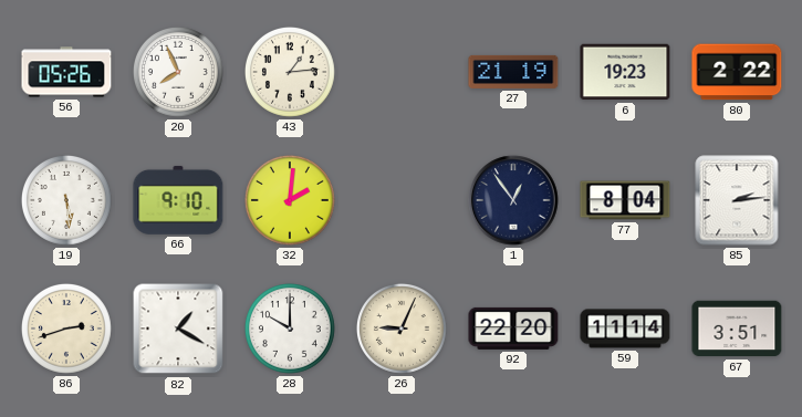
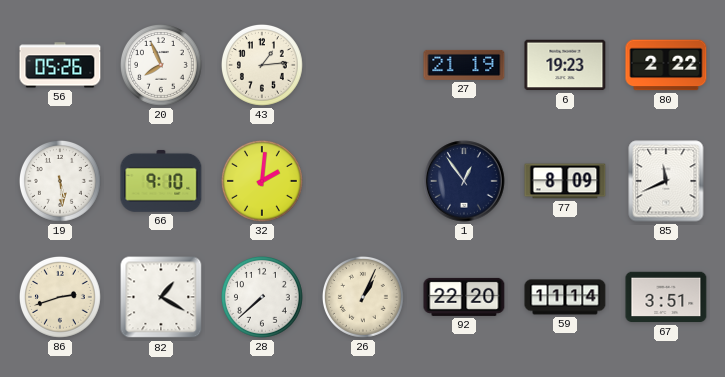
77: 8:04 -> 8:09 (565, 181)
85: 2:14 -> 11:41 (666, 181)
28: 10:00 -> 7:38 (262, 297)
26: 9:04 -> 1:04 (363, 297)
